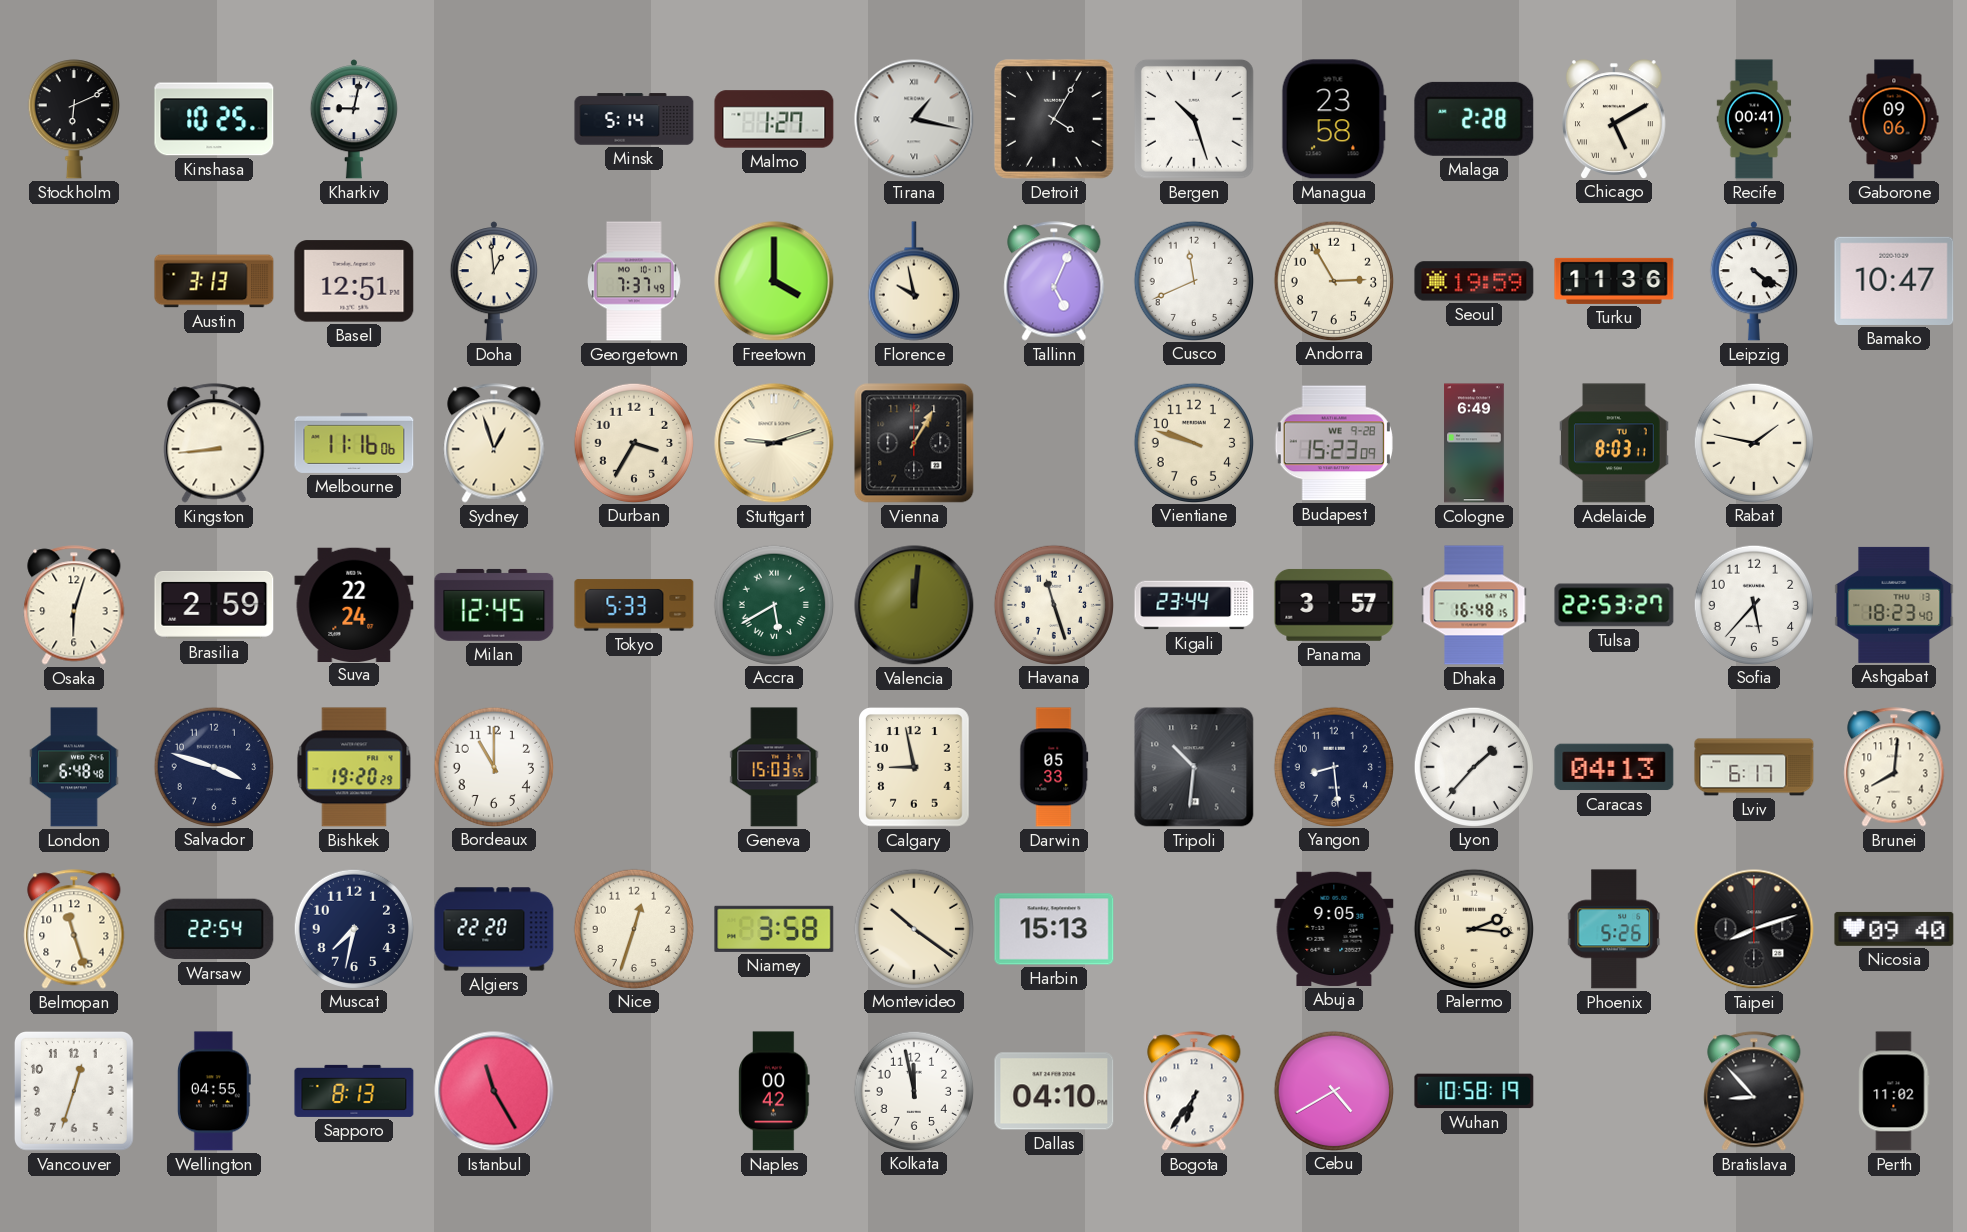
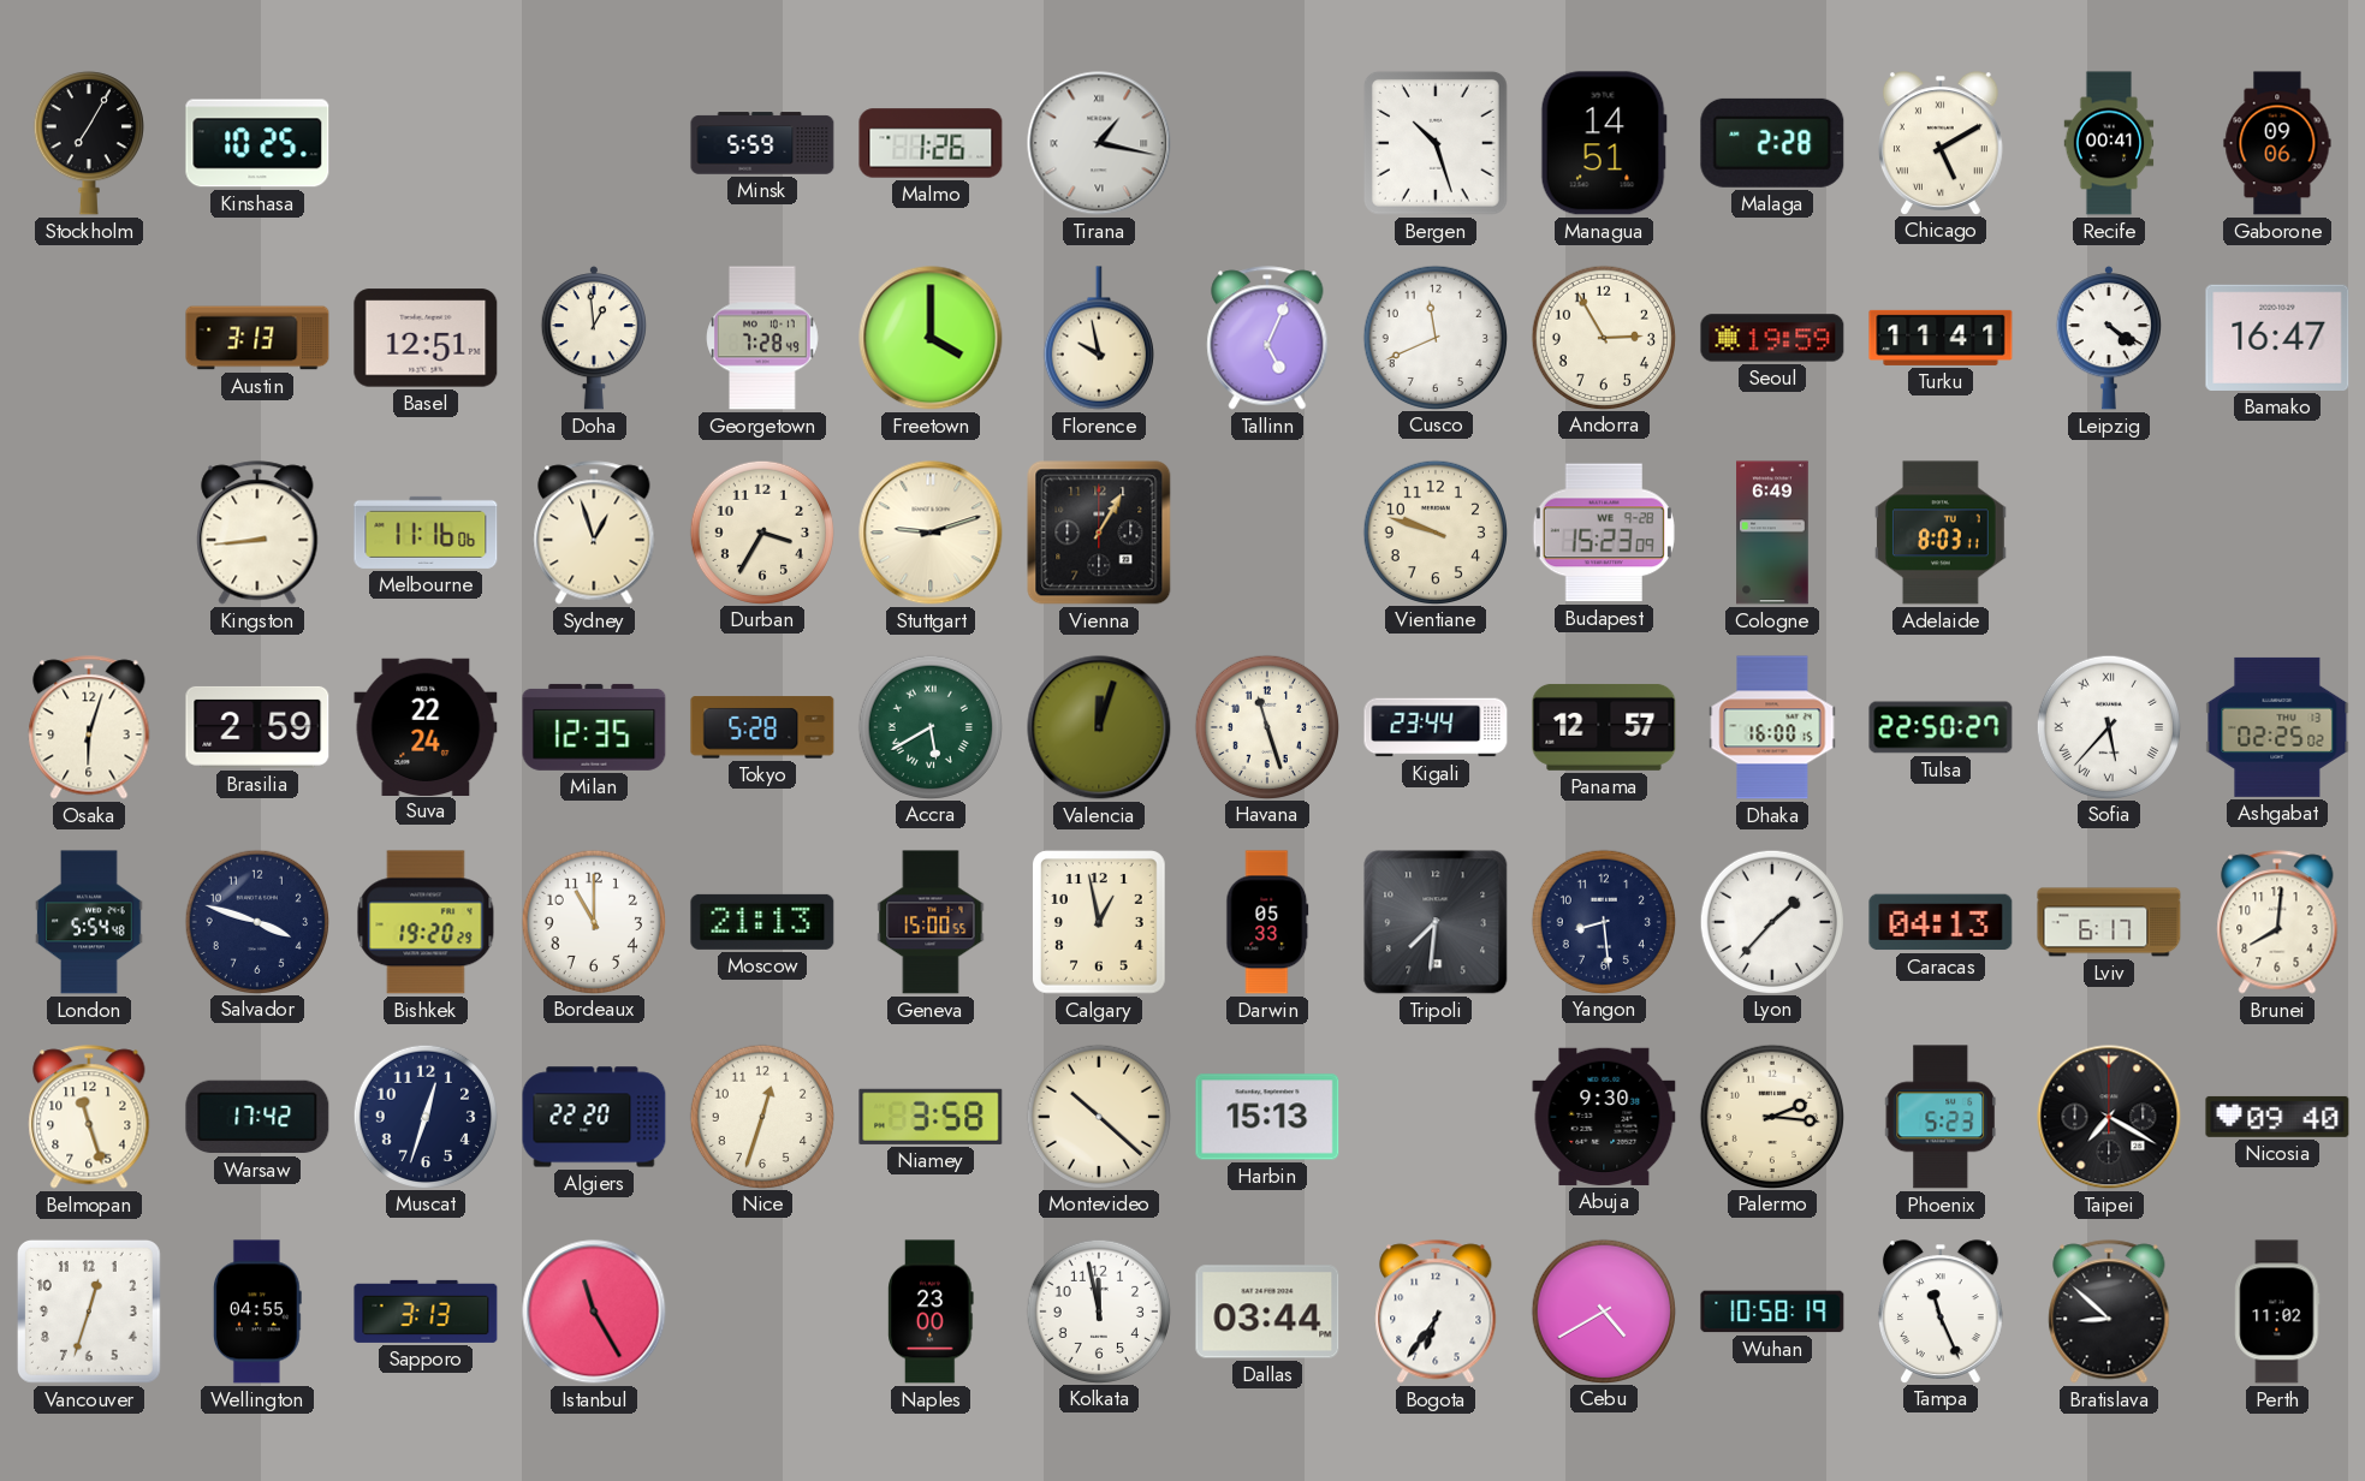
Stockholm: 6:11 -> 7:05 (89, 143)
Kharkiv: 9:02 -> none (353, 119)
Minsk: 5:14 -> 5:59 (762, 143)
Malmo: 1:27 -> 1:26 (931, 143)
Detroit: 4:05 -> none (1054, 119)
Managua: 23:58 -> 14:51 (1604, 143)
Georgetown: 7:37 -> 7:28 (762, 338)
Turku: 11:36 -> 11:41 (1941, 338)
Bamako: 10:47 -> 16:47 (2277, 338)
Rabat: 1:47 -> none (1753, 442)
Milan: 12:45 -> 12:35 (594, 727)
Tokyo: 5:33 -> 5:28 (762, 727)
Valencia: 12:01 -> 12:03 (1099, 727)
Panama: 3:57 -> 12:57 (1604, 727)
Dhaka: 16:48 -> 16:00 (1772, 727)
Tulsa: 22:53 -> 22:50 (1941, 727)
Sofia numerals: Arabic -> Roman (2108, 726)
Ashgabat: 18:23 -> 02:25 (2277, 727)
London: 6:48 -> 5:54 (89, 922)
Moscow: none -> 21:13 (762, 922)
Geneva: 15:03 -> 15:00 (931, 922)
Calgary: 8:58 -> 12:58 (1100, 922)
Tripoli: 10:31 -> 7:31 (1436, 922)
Warsaw: 22:54 -> 17:42 (257, 1117)
Muscat: 7:32 -> 12:33 (424, 1116)
Montevideo: 10:21 -> 10:22 (1098, 1116)
Abuja: 9:05 -> 9:30 (1604, 1117)
Phoenix: 5:26 -> 5:23 (1941, 1117)
Taipei: 8:12 -> 7:20 (2109, 1117)
Sapporo: 8:13 -> 3:13 (426, 1312)
Naples: 00:42 -> 23:00 (931, 1312)
Dallas: 04:10 -> 03:44 (1267, 1312)
Tampa: none -> 11:26 (1941, 1312)
Bratislava: 8:53 -> 8:52 (2109, 1312)
